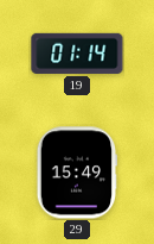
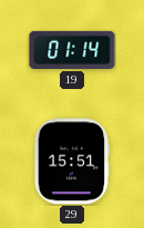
29: 15:49 -> 15:51 (72, 161)
